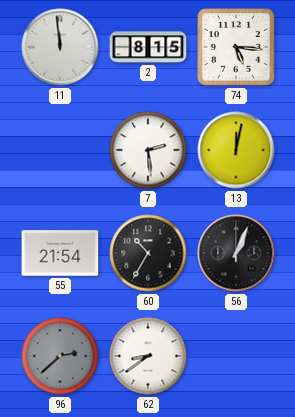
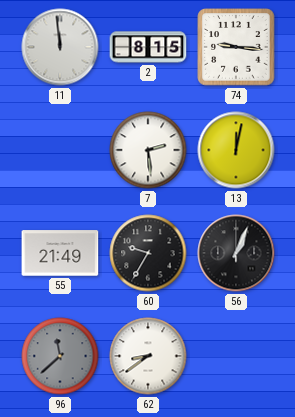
74: 5:16 -> 9:16 (236, 47)
55: 21:54 -> 21:49 (60, 253)
60: 10:35 -> 9:35 (148, 253)
96: 2:38 -> 11:38 (60, 356)
